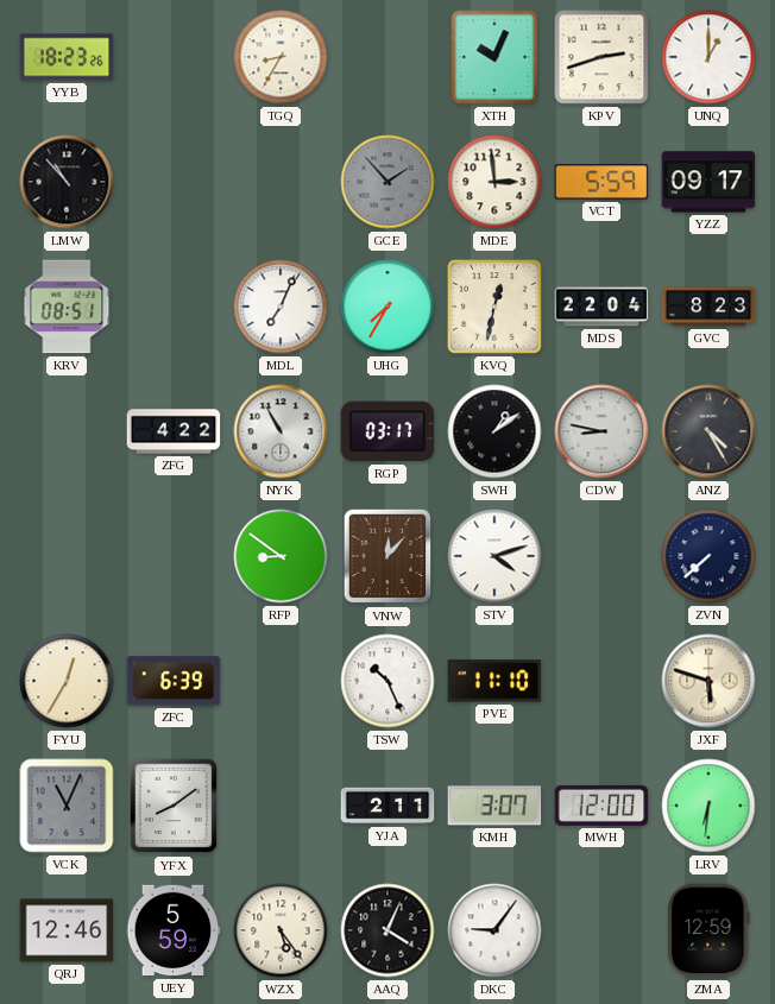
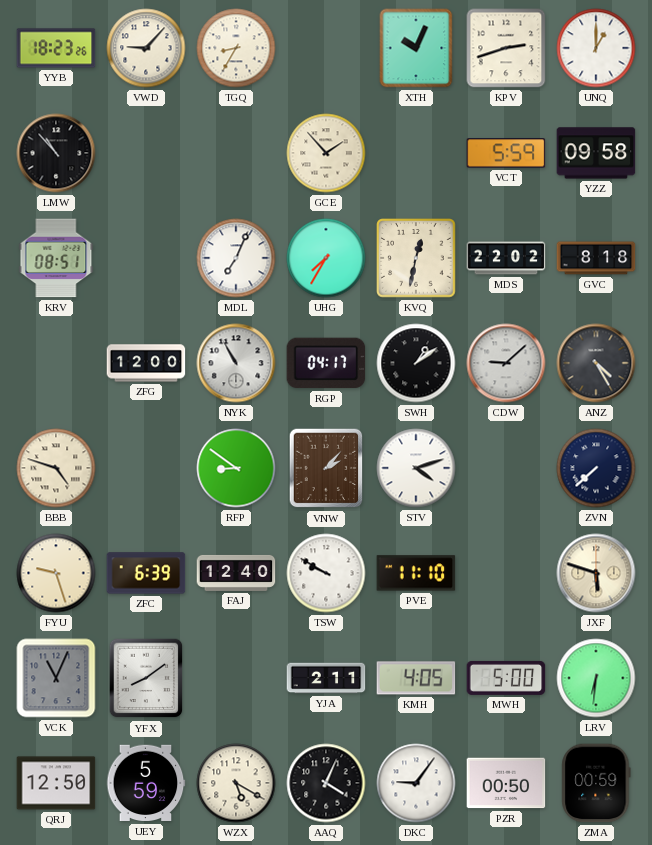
VWD: none -> 9:07 (146, 48)
GCE dial: grey -> cream (326, 153)
MDE: 2:59 -> none (494, 182)
YZZ: 09:17 -> 09:58 (596, 153)
MDS: 22:04 -> 22:02 (506, 258)
GVC: 8:23 -> 8:18 (596, 258)
ZFG: 4:22 -> 12:00 (146, 363)
RGP: 03:17 -> 04:17 (326, 363)
CDW: 8:47 -> 9:08 (506, 363)
BBB: none -> 4:48 (56, 468)
VNW: 12:07 -> 2:07 (326, 468)
FYU: 12:35 -> 9:27 (56, 573)
FAJ: none -> 12:40 (236, 573)
TSW: 10:26 -> 9:50 (326, 573)
KMH: 3:07 -> 4:05 (416, 678)
MWH: 12:00 -> 5:00 (506, 678)
QRJ: 12:46 -> 12:50 (56, 783)
WZX: 5:24 -> 5:20 (236, 783)
PZR: none -> 00:50 (506, 783)
ZMA: 12:59 -> 00:59 (596, 783)
